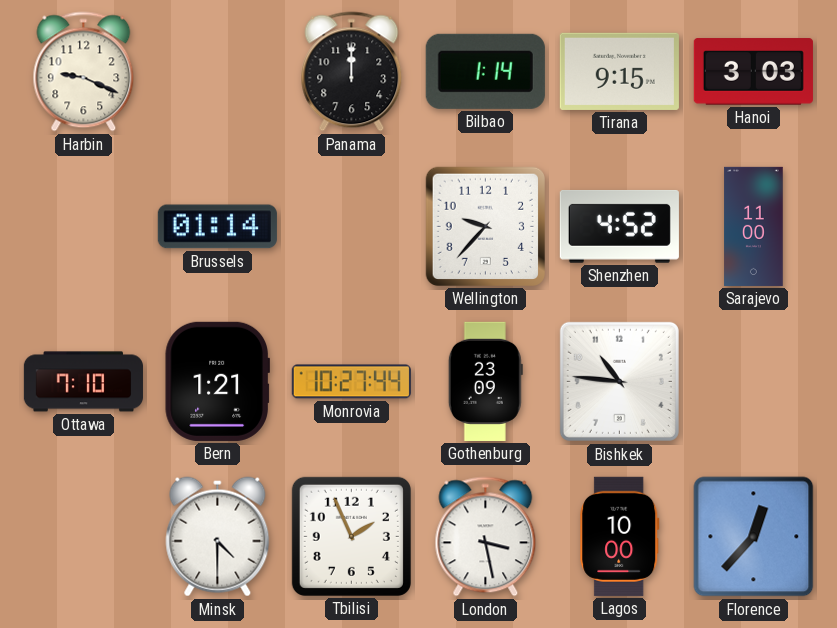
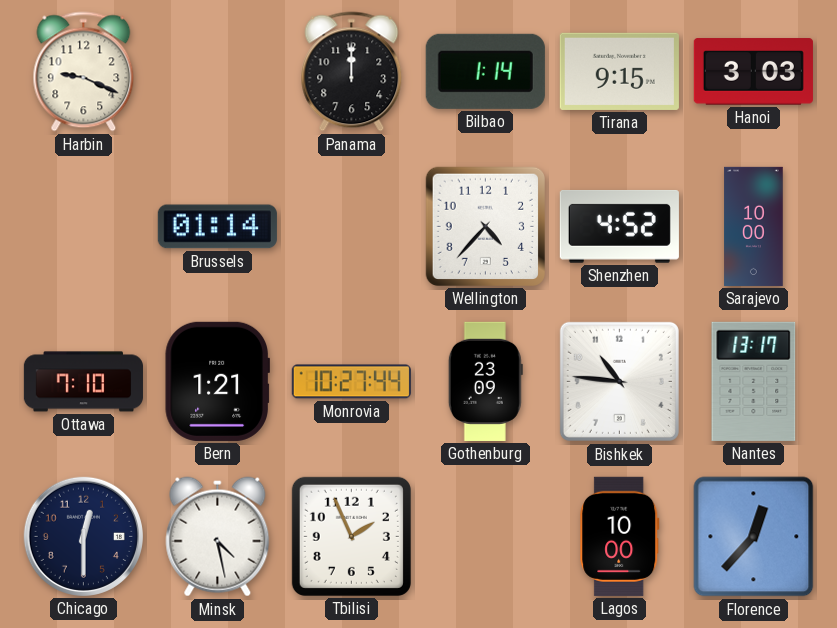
Wellington: 9:37 -> 4:37 (485, 226)
Sarajevo: 11:00 -> 10:00 (754, 226)
Nantes: none -> 13:17 (754, 381)
Chicago: none -> 12:30 (83, 536)
Minsk: 4:30 -> 4:28 (218, 537)
London: 3:28 -> none (486, 537)
